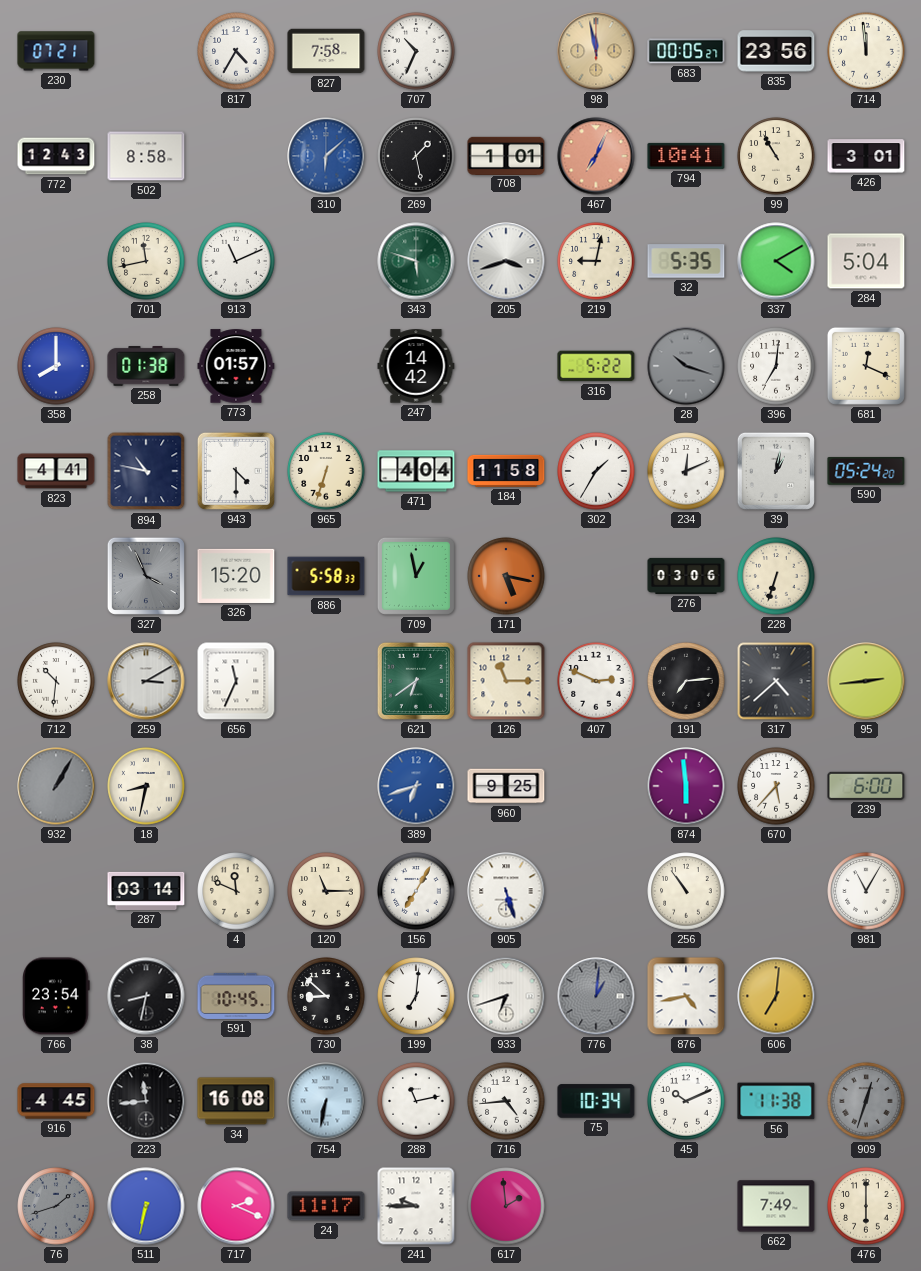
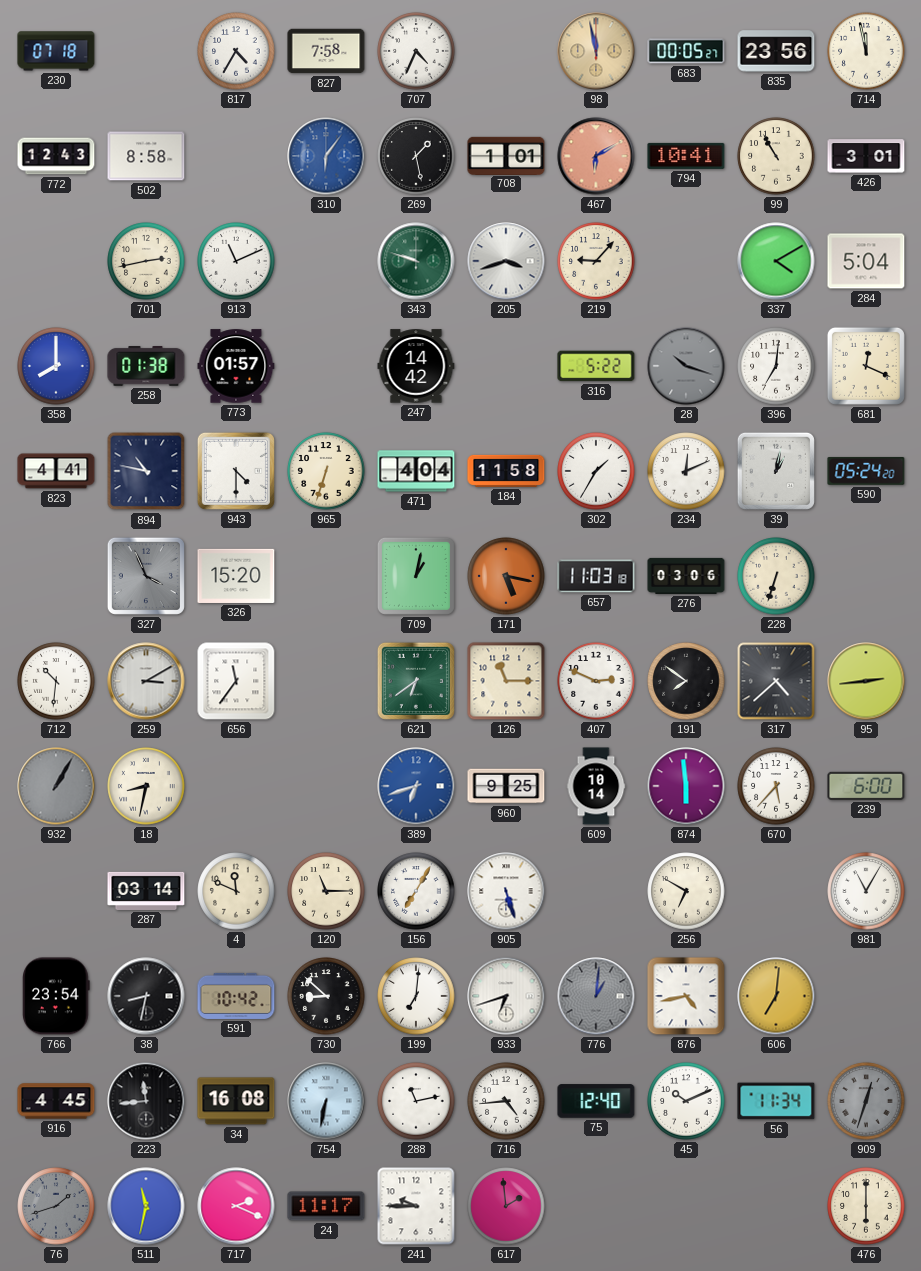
230: 07:21 -> 07:18 (56, 51)
707: 10:34 -> 4:34 (416, 51)
714: 11:59 -> 11:58 (866, 51)
310: 6:08 -> 6:06 (326, 156)
467: 7:04 -> 6:10 (596, 156)
701: 11:43 -> 2:43 (146, 261)
343: 5:48 -> 9:48 (416, 261)
219: 9:02 -> 9:07 (596, 261)
32: 5:35 -> none (686, 261)
886: 5:58 -> none (326, 576)
709: 12:58 -> 1:02 (416, 576)
657: none -> 11:03 (596, 576)
656: 11:34 -> 11:36 (236, 681)
191: 7:14 -> 7:51 (686, 681)
609: none -> 10:14 (596, 786)
256: 10:54 -> 6:50 (686, 891)
591: 10:45 -> 10:42 (236, 996)
75: 10:34 -> 12:40 (596, 1101)
56: 11:38 -> 11:34 (776, 1101)
511: 6:32 -> 11:32 (146, 1206)
662: 7:49 -> none (776, 1206)
